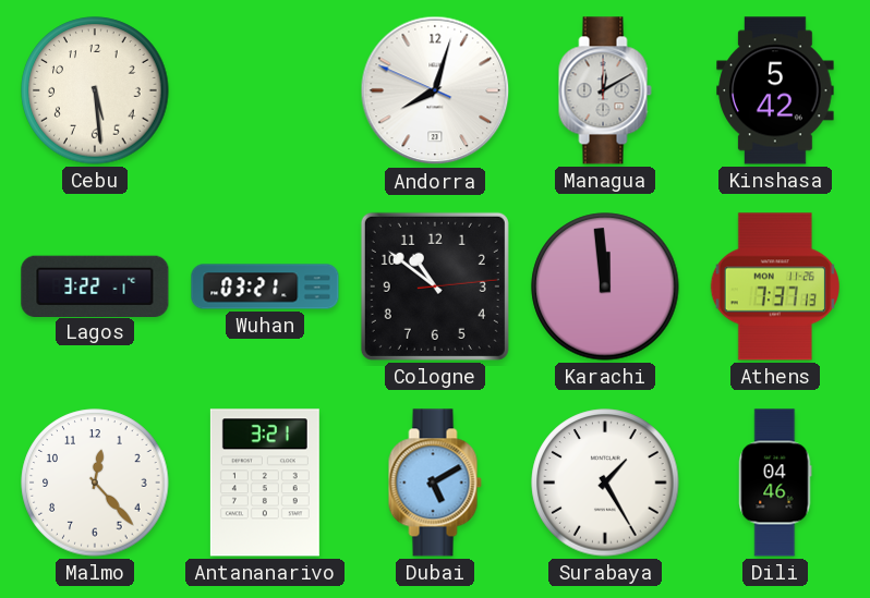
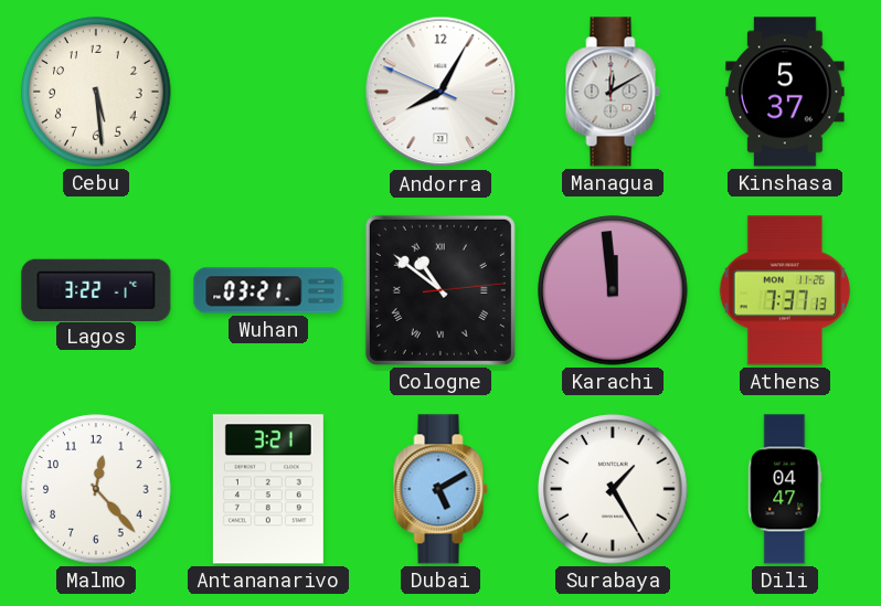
Andorra: 8:02 -> 8:04 (440, 92)
Kinshasa: 5:42 -> 5:37 (785, 92)
Cologne numerals: Arabic -> Roman (440, 290)
Dili: 04:46 -> 04:47 (785, 489)
